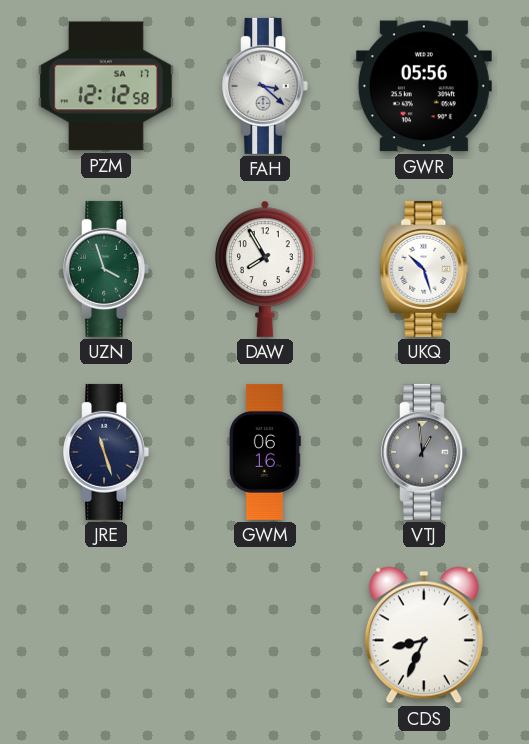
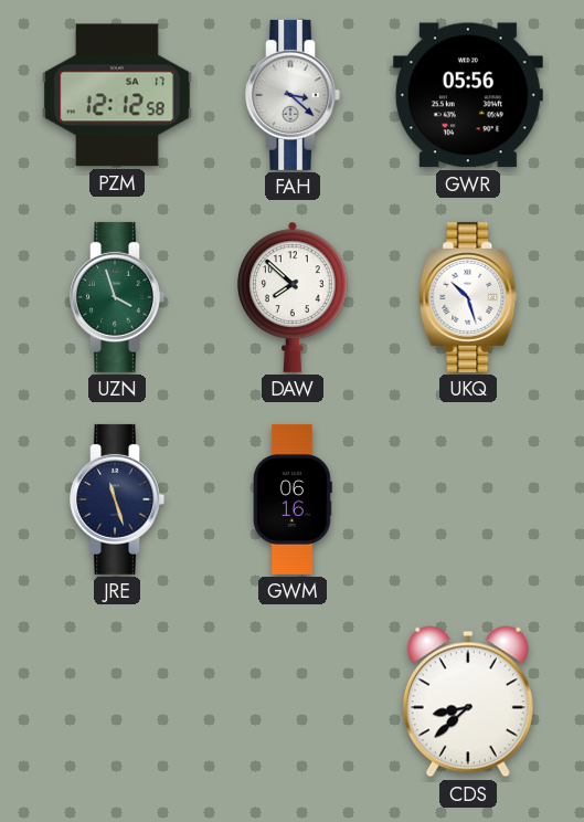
DAW: 7:55 -> 7:52 (293, 297)
VTJ: 12:59 -> none (424, 452)
CDS: 8:34 -> 8:38 (468, 702)
